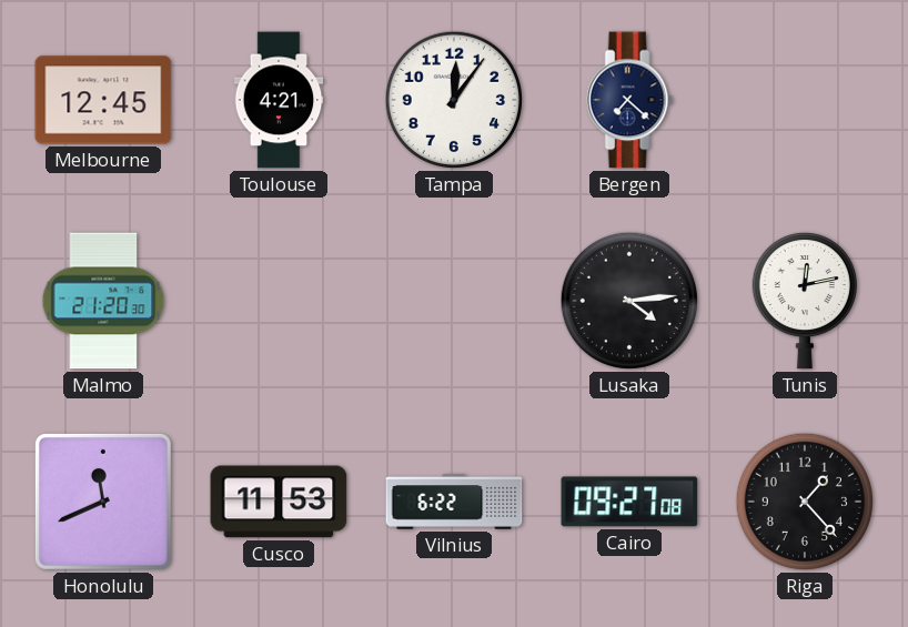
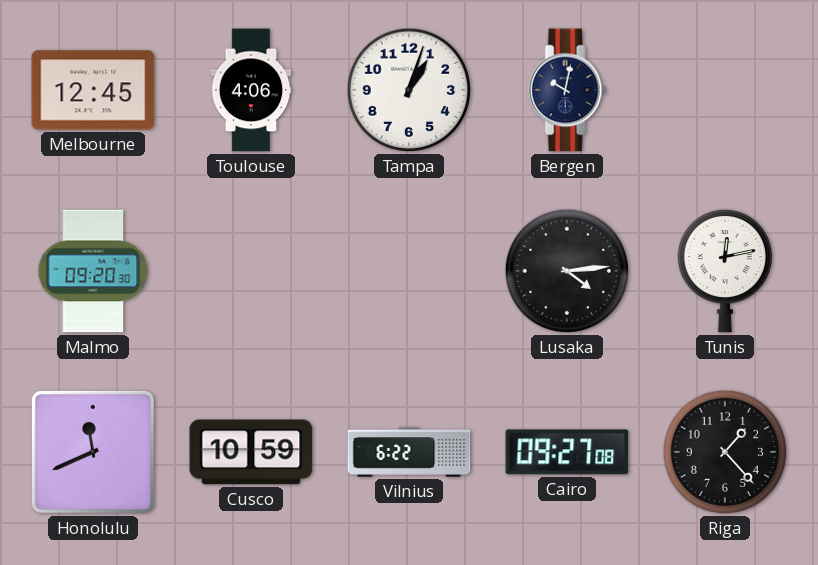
Toulouse: 4:21 -> 4:06 (251, 90)
Tampa: 12:06 -> 1:03 (409, 90)
Bergen: 7:22 -> 10:02 (567, 90)
Malmo: 21:20 -> 09:20 (93, 271)
Cusco: 11:53 -> 10:59 (251, 452)
